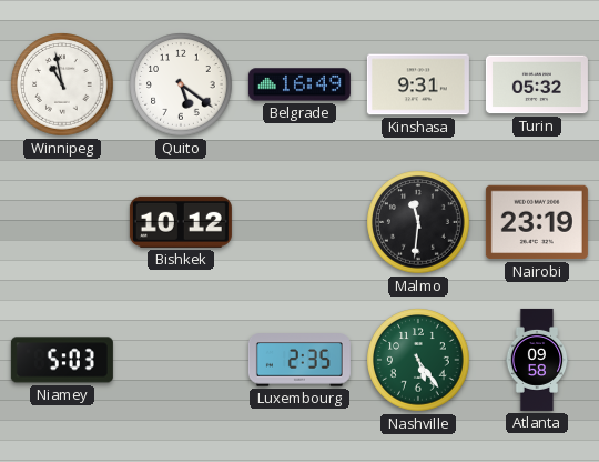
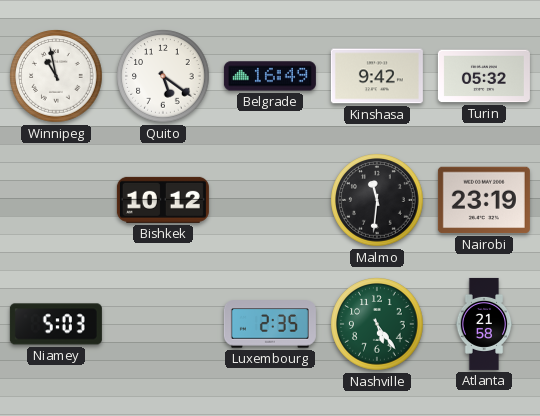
Kinshasa: 9:31 -> 9:42 (377, 76)
Atlanta: 09:58 -> 21:58 (484, 324)
